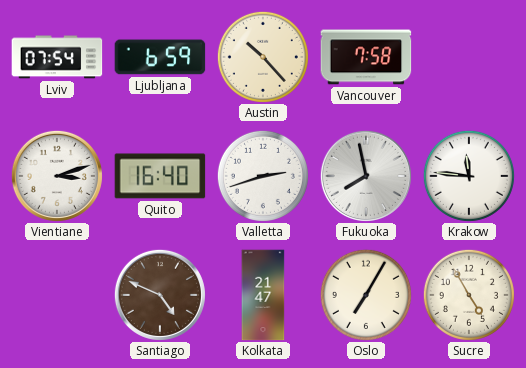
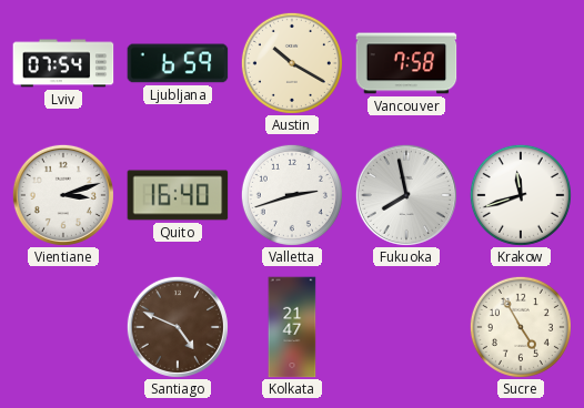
Austin: 10:23 -> 10:20 (292, 63)
Krakow: 11:46 -> 11:42 (521, 195)
Oslo: 7:05 -> none (366, 295)
